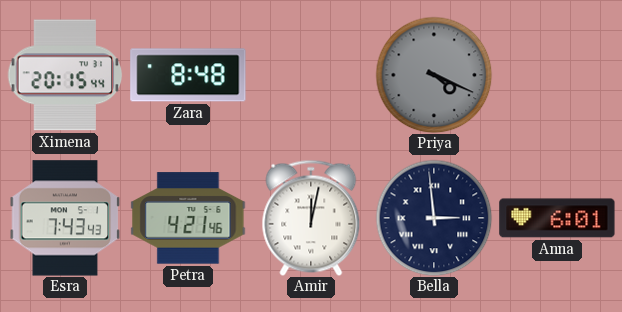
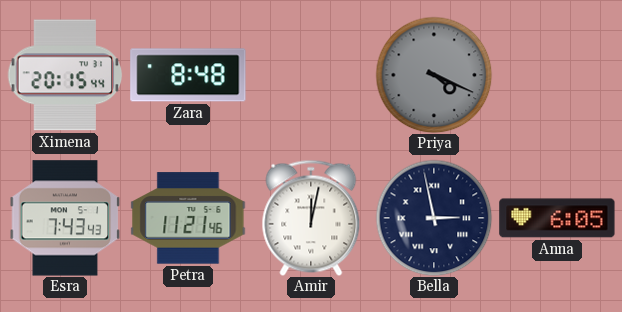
Petra: 4:21 -> 11:21 (188, 218)
Bella: 2:59 -> 2:58 (434, 218)
Anna: 6:01 -> 6:05 (557, 218)
